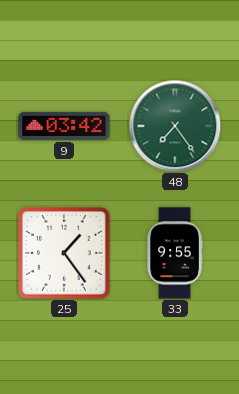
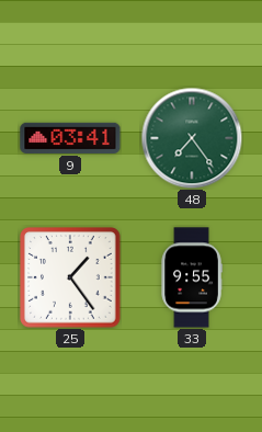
9: 03:42 -> 03:41 (70, 138)
